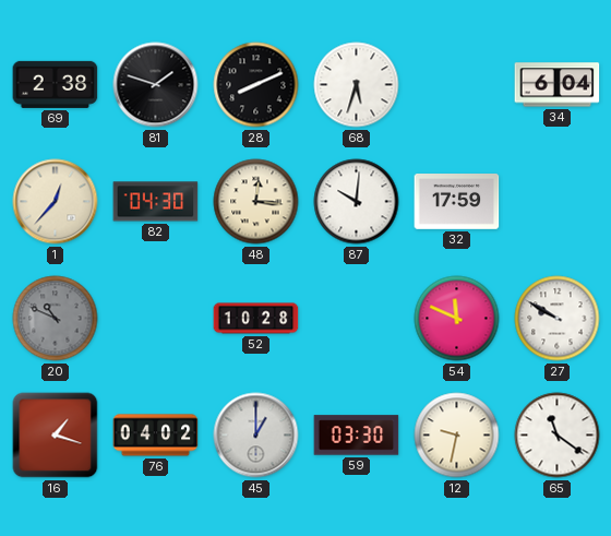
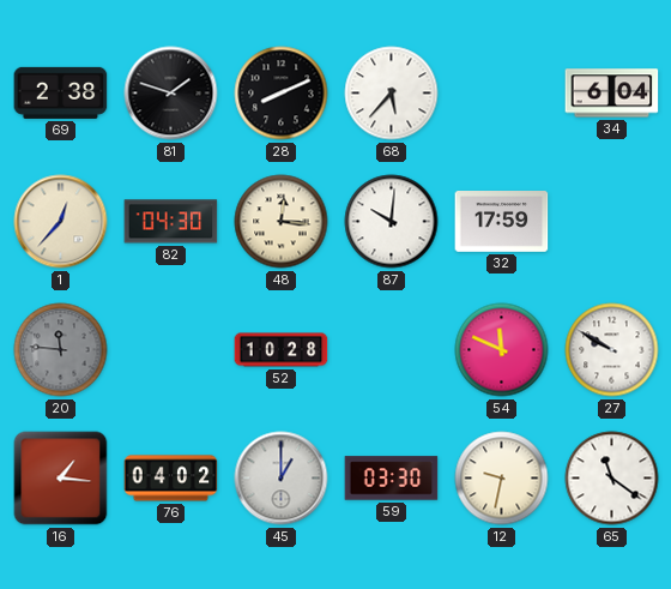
68: 5:33 -> 5:37 (392, 94)
20: 10:49 -> 11:46 (61, 350)
16: 1:18 -> 1:16 (61, 479)
